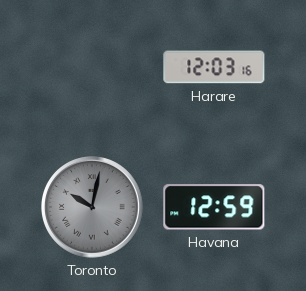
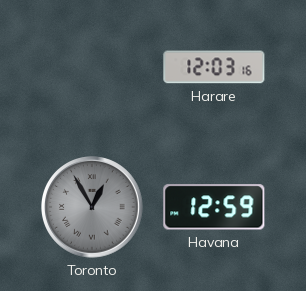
Toronto: 10:02 -> 12:55 (92, 207)
